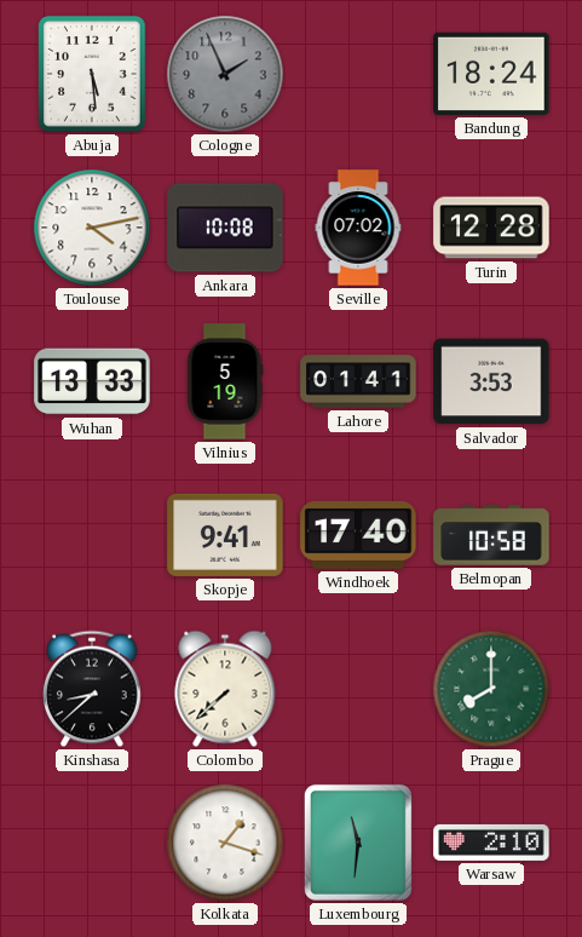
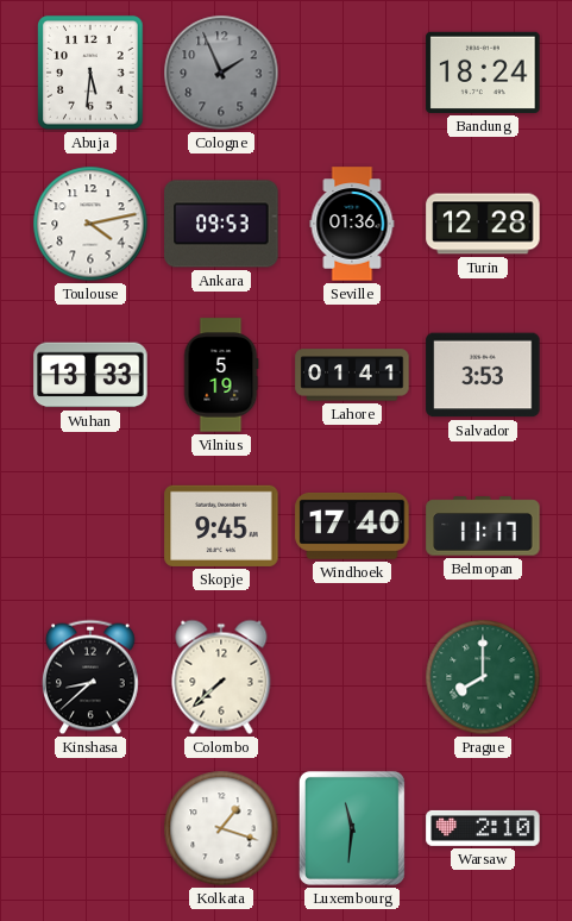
Abuja: 5:29 -> 5:31 (90, 73)
Ankara: 10:08 -> 09:53 (221, 224)
Seville: 07:02 -> 01:36 (352, 224)
Skopje: 9:41 -> 9:45 (221, 526)
Belmopan: 10:58 -> 11:17 (483, 526)
